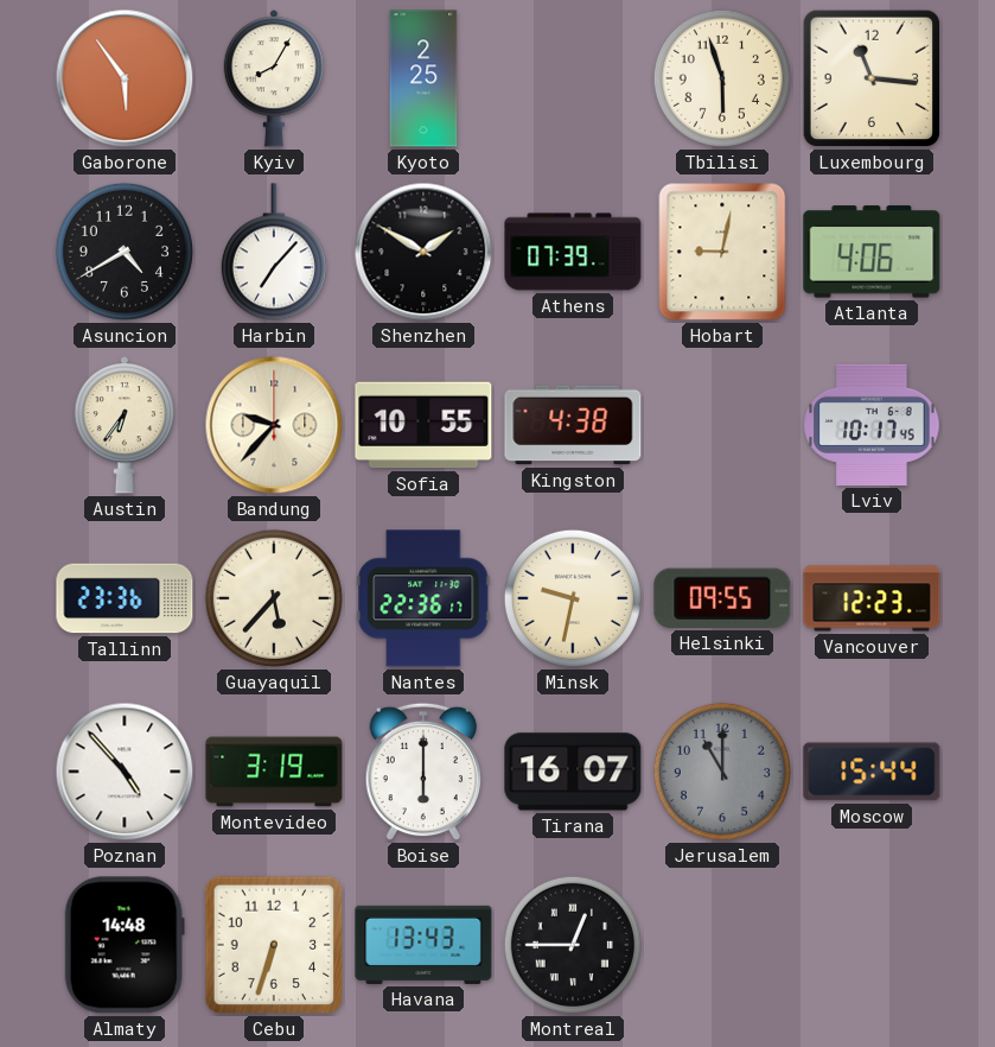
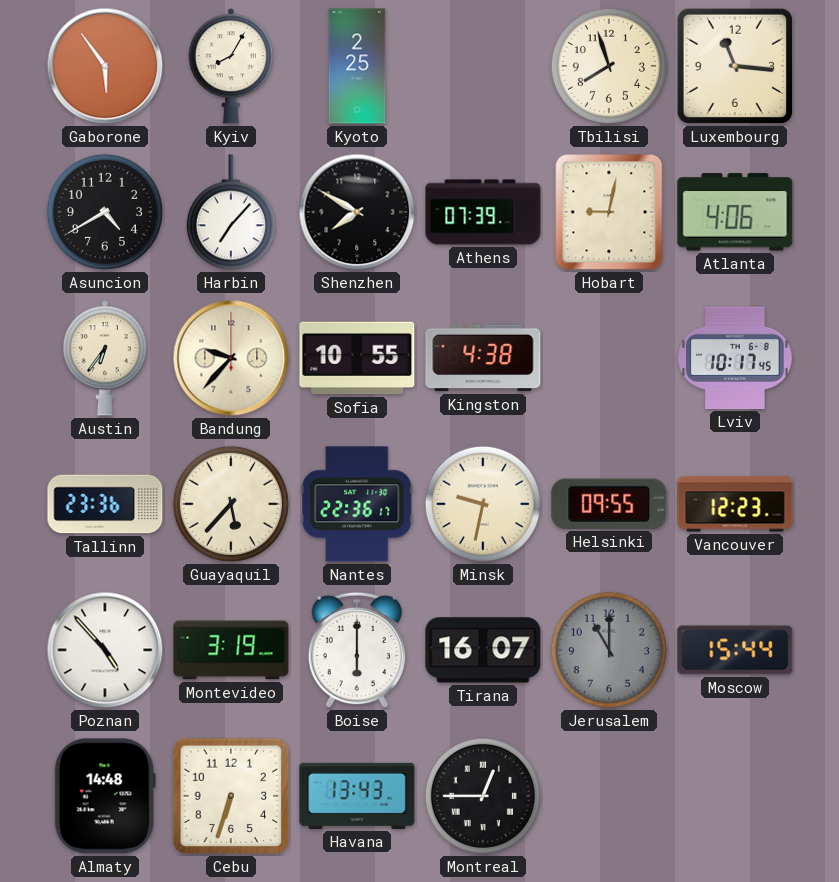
Tbilisi: 5:57 -> 7:57 (609, 66)
Shenzhen: 1:50 -> 7:50 (357, 212)
